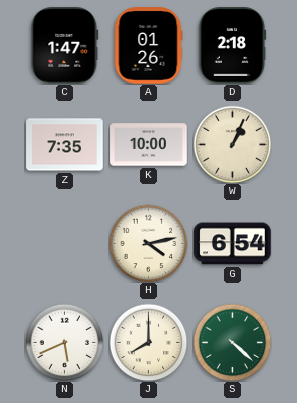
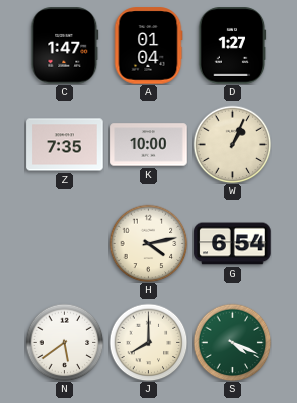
A: 01:26 -> 01:04 (148, 46)
D: 2:18 -> 1:27 (233, 46)
N: 5:41 -> 5:39 (64, 342)
S: 4:22 -> 4:19 (232, 342)
